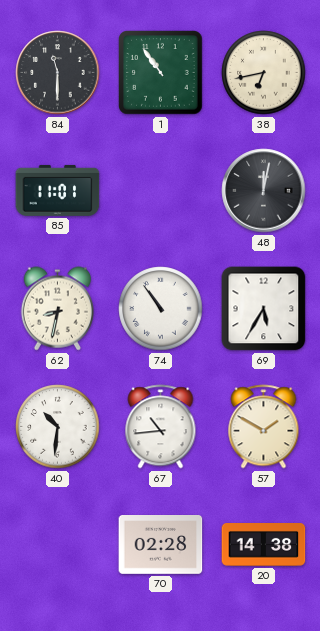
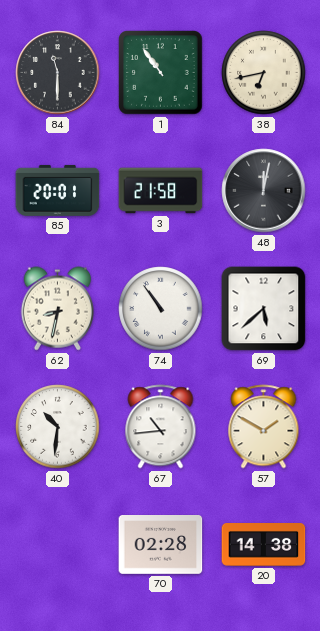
85: 11:01 -> 20:01 (58, 190)
3: none -> 21:58 (161, 191)
69: 5:35 -> 5:38 (264, 309)
